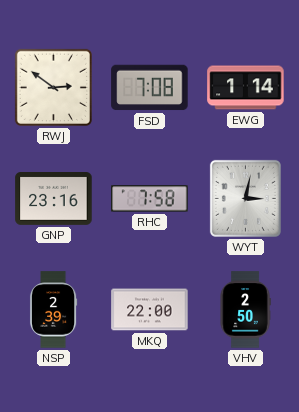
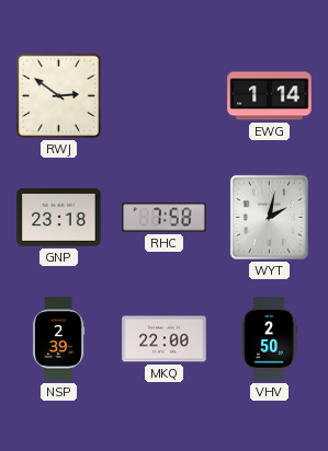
FSD: 7:08 -> none (150, 88)
GNP: 23:16 -> 23:18 (59, 218)
WYT: 3:02 -> 2:02 (269, 217)
